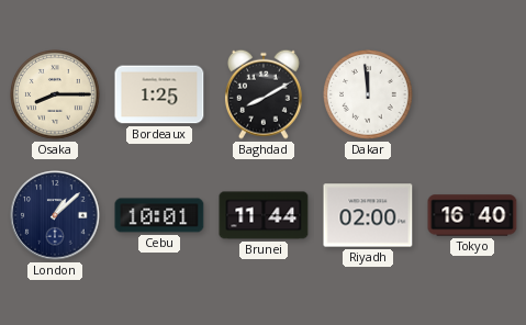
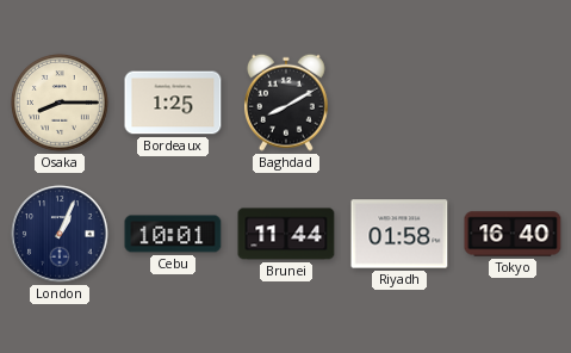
Dakar: 11:59 -> none (369, 96)
London: 1:08 -> 1:04 (60, 234)
Riyadh: 02:00 -> 01:58 (399, 234)
